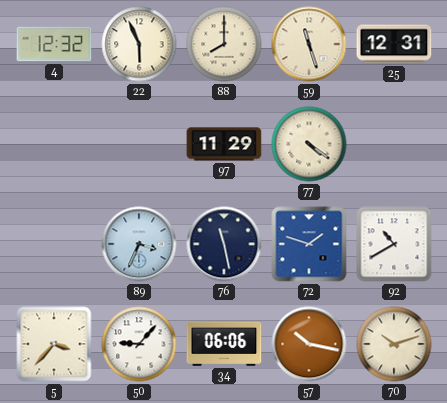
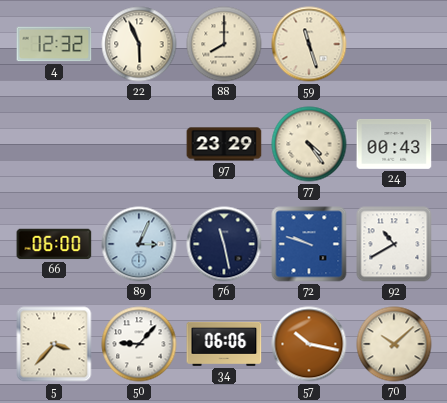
25: 12:31 -> none (394, 44)
97: 11:29 -> 23:29 (224, 144)
77: 4:21 -> 4:24 (309, 144)
24: none -> 00:43 (394, 144)
66: none -> 06:00 (54, 244)
89: 3:34 -> 3:04 (139, 244)
72: 1:48 -> 9:48 (309, 244)
70: 10:12 -> 10:08 (394, 344)
